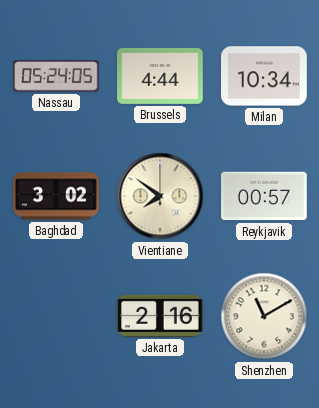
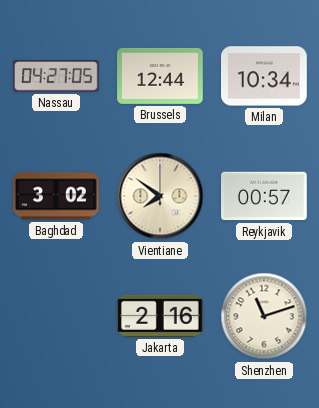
Nassau: 05:24 -> 04:27 (56, 76)
Brussels: 4:44 -> 12:44 (160, 76)
Shenzhen: 11:10 -> 11:12 (264, 316)
